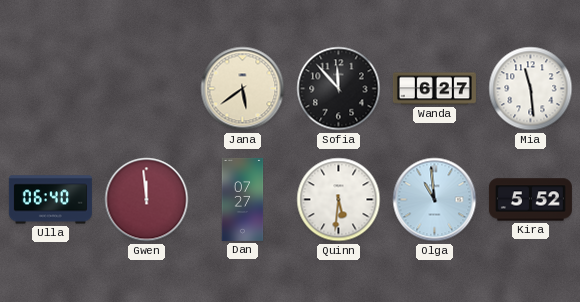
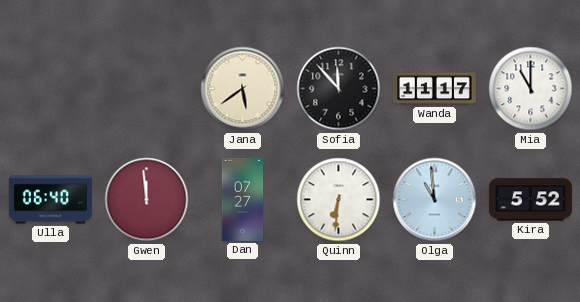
Wanda: 6:27 -> 11:17 (434, 89)
Mia: 11:29 -> 11:00 (531, 89)
Quinn: 5:31 -> 6:31 (339, 200)
